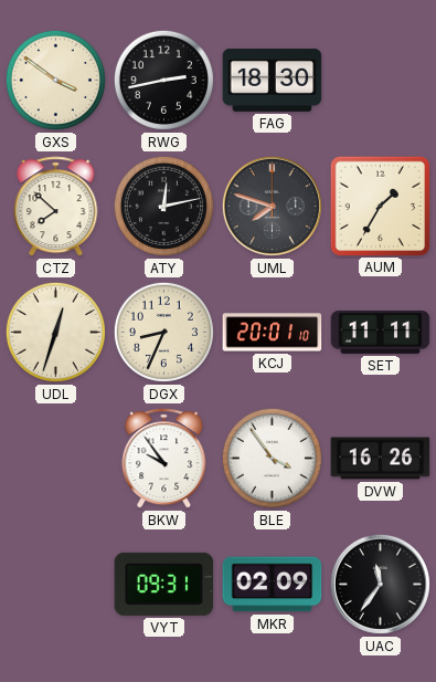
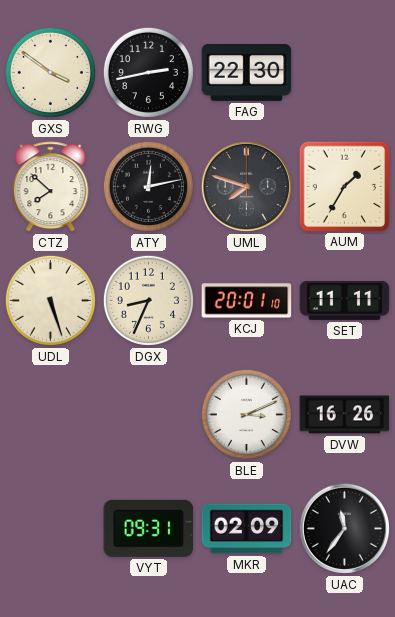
FAG: 18:30 -> 22:30 (247, 72)
UDL: 12:33 -> 5:27 (50, 300)
BKW: 9:54 -> none (164, 459)
BLE: 3:54 -> 3:11 (246, 414)
